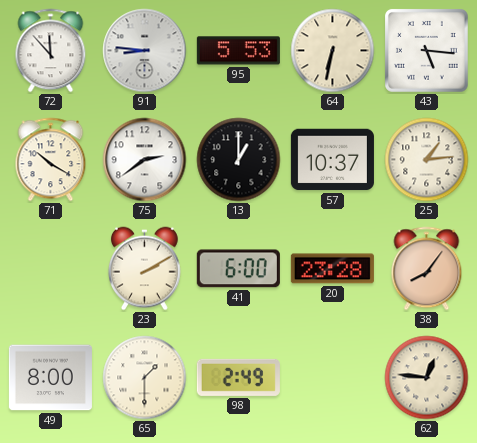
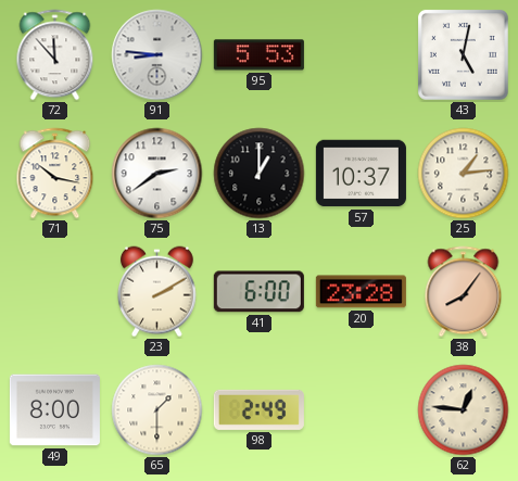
64: 6:32 -> none (333, 51)
43: 5:16 -> 5:02 (464, 54)
71: 10:20 -> 10:17 (55, 174)
